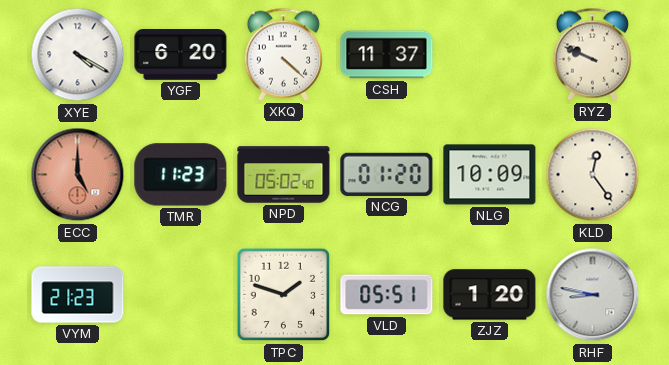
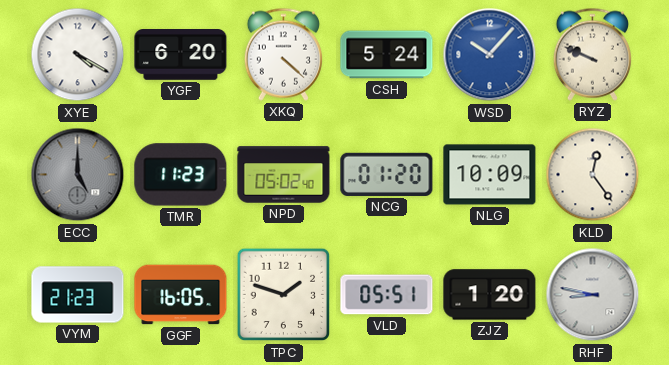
CSH: 11:37 -> 5:24 (387, 55)
WSD: none -> 10:07 (490, 55)
ECC dial: salmon -> grey (78, 175)
GGF: none -> 16:05 (181, 295)
